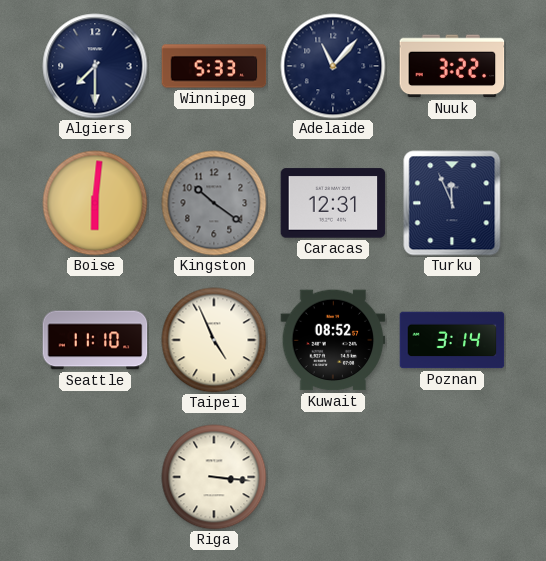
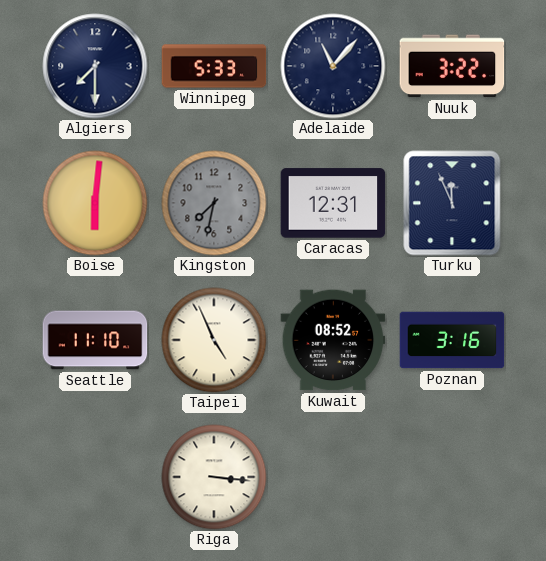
Kingston: 10:21 -> 7:32 (214, 203)
Poznan: 3:14 -> 3:16 (452, 340)
